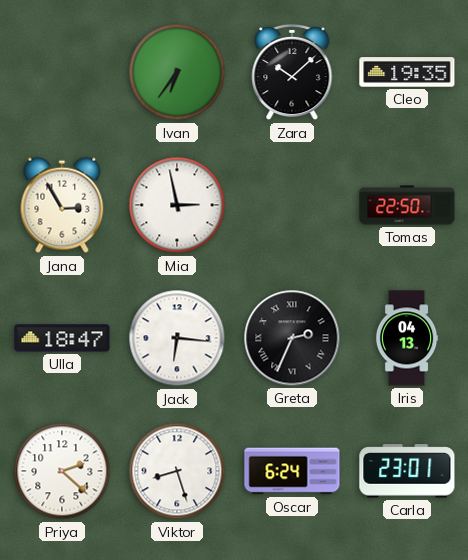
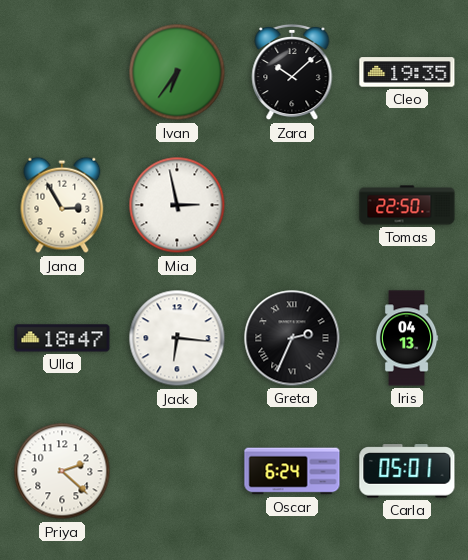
Viktor: 8:27 -> none (177, 471)
Carla: 23:01 -> 05:01 (407, 471)
